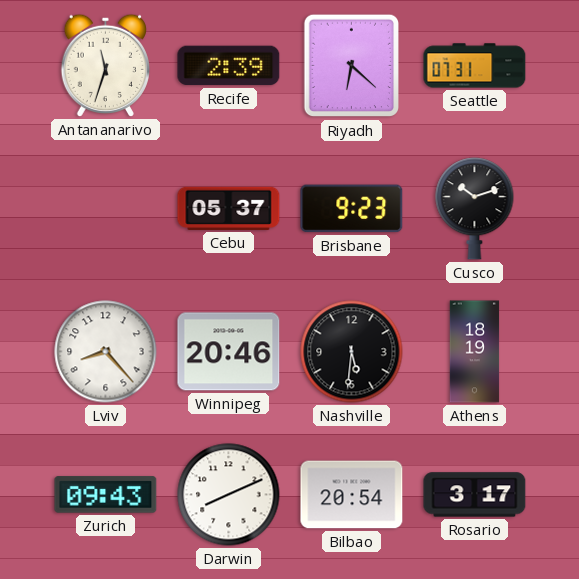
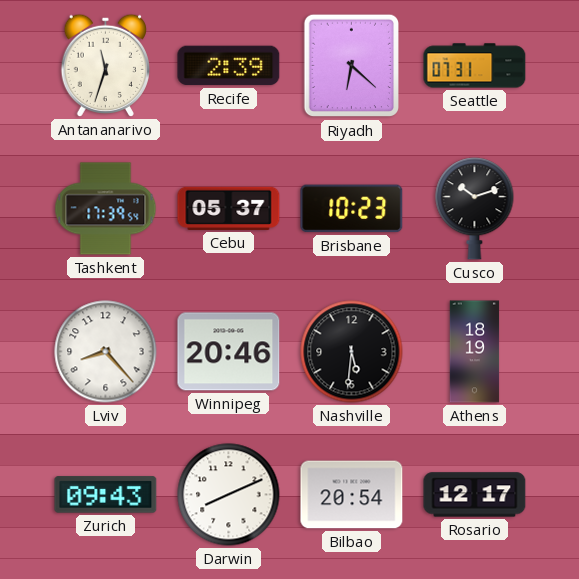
Tashkent: none -> 17:39 (106, 209)
Brisbane: 9:23 -> 10:23 (352, 209)
Rosario: 3:17 -> 12:17 (475, 495)
